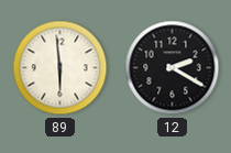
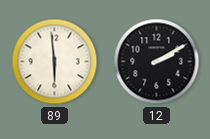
12: 2:20 -> 2:10 (157, 62)
